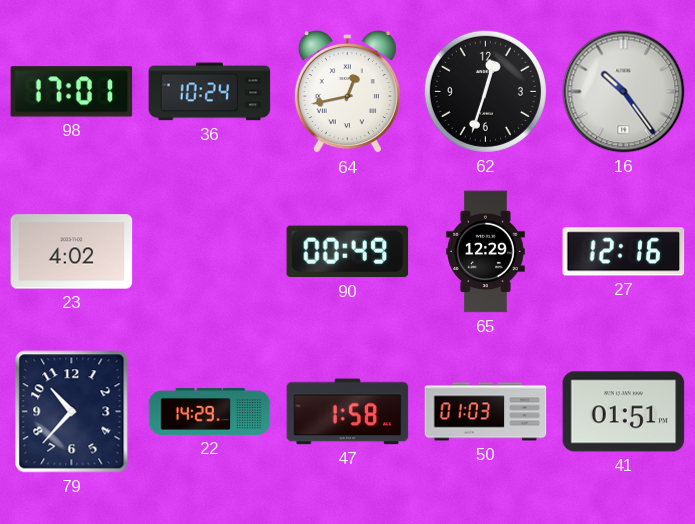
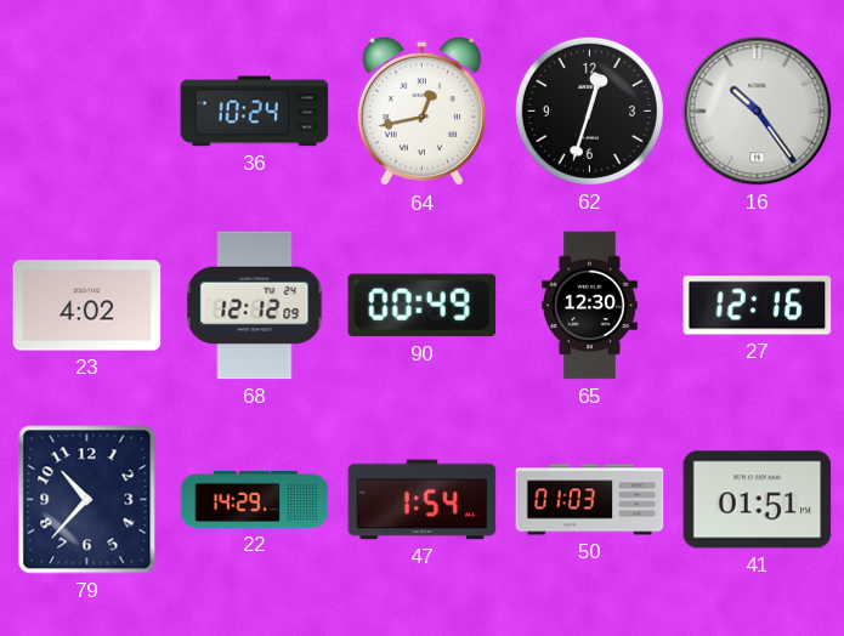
98: 17:01 -> none (72, 92)
68: none -> 12:12 (255, 306)
65: 12:29 -> 12:30 (590, 306)
47: 1:58 -> 1:54 (423, 500)
